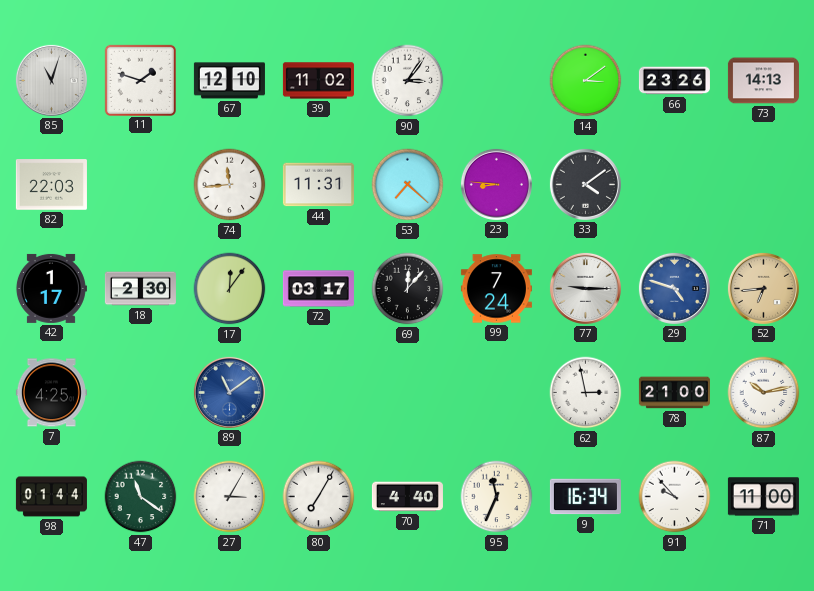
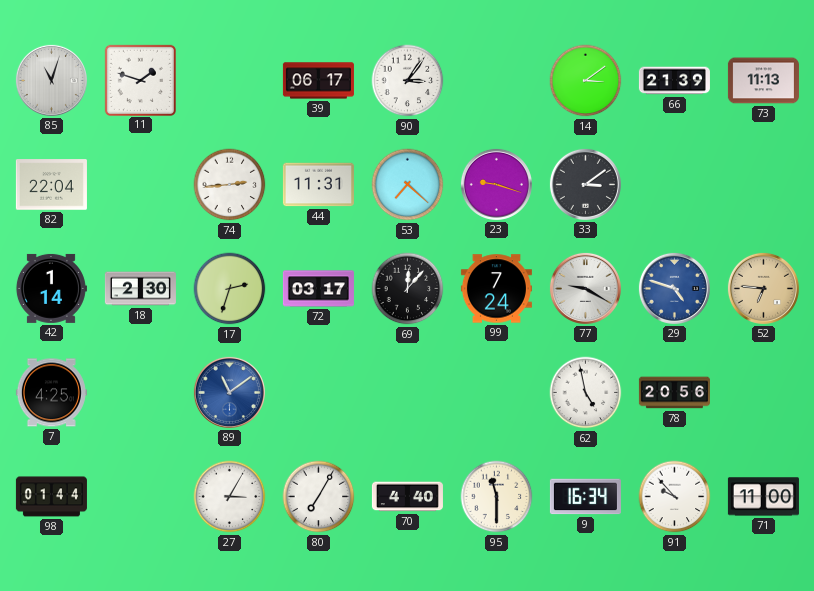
67: 12:10 -> none (229, 81)
39: 11:02 -> 06:17 (318, 81)
66: 23:26 -> 21:39 (674, 81)
73: 14:13 -> 11:13 (763, 81)
82: 22:03 -> 22:04 (51, 185)
74: 11:44 -> 2:44 (230, 185)
23: 8:46 -> 9:18 (496, 184)
33: 4:09 -> 3:09 (585, 184)
42: 1:17 -> 1:14 (51, 288)
17: 12:06 -> 2:33 (230, 289)
77: 9:15 -> 9:20 (585, 288)
52: 6:44 -> 6:46 (763, 288)
62: 2:58 -> 4:58 (586, 393)
78: 21:00 -> 20:56 (674, 393)
87: 10:13 -> none (764, 393)
47: 11:21 -> none (141, 497)
95: 11:34 -> 11:30 (497, 497)
